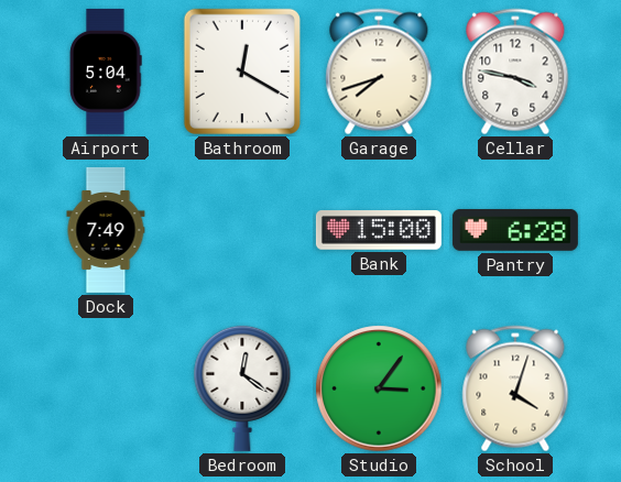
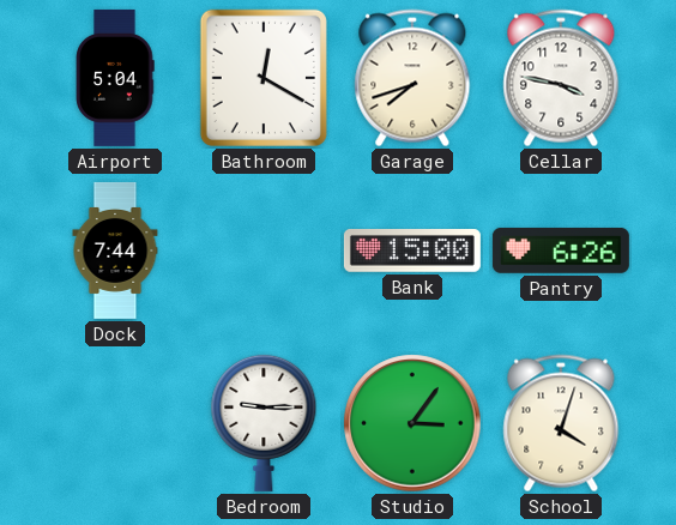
Dock: 7:49 -> 7:44 (115, 251)
Pantry: 6:28 -> 6:26 (561, 251)
Bedroom: 12:21 -> 9:15 (264, 423)
